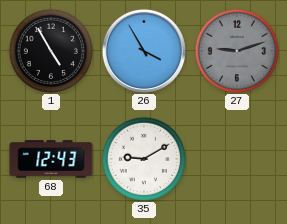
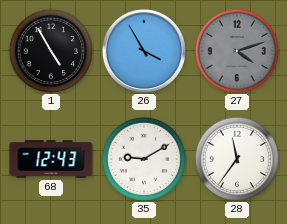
27: 9:12 -> 4:12 (236, 50)
28: none -> 11:36 (236, 158)
